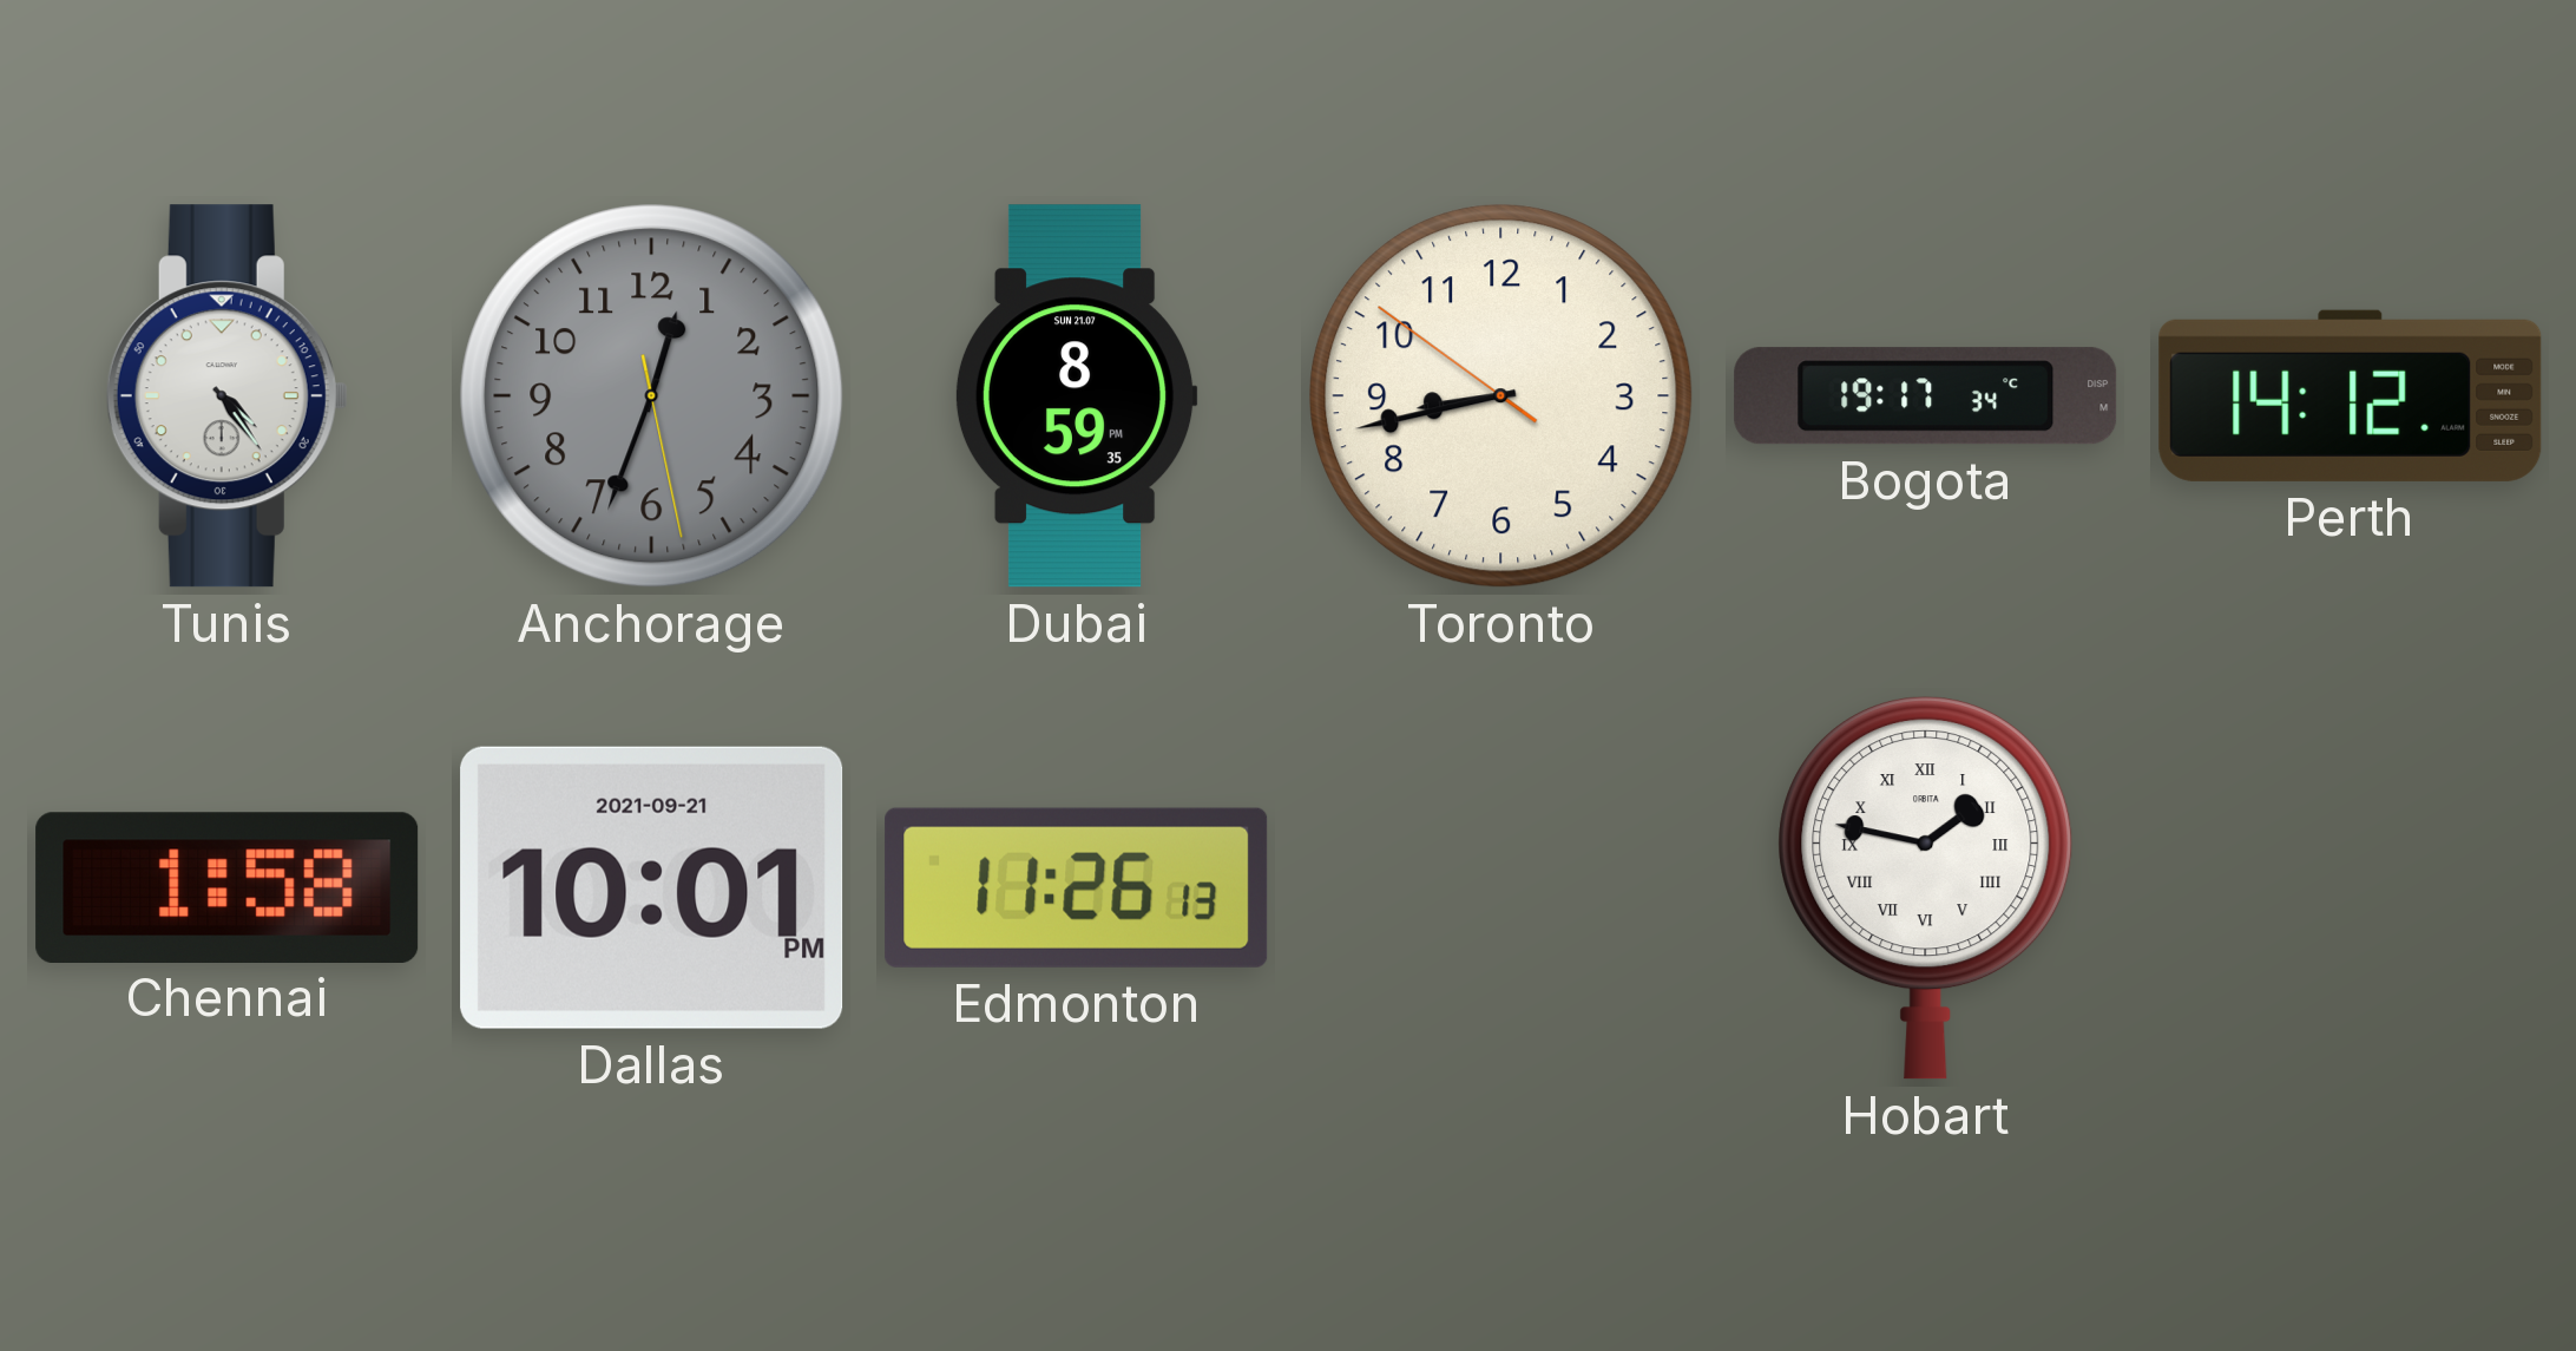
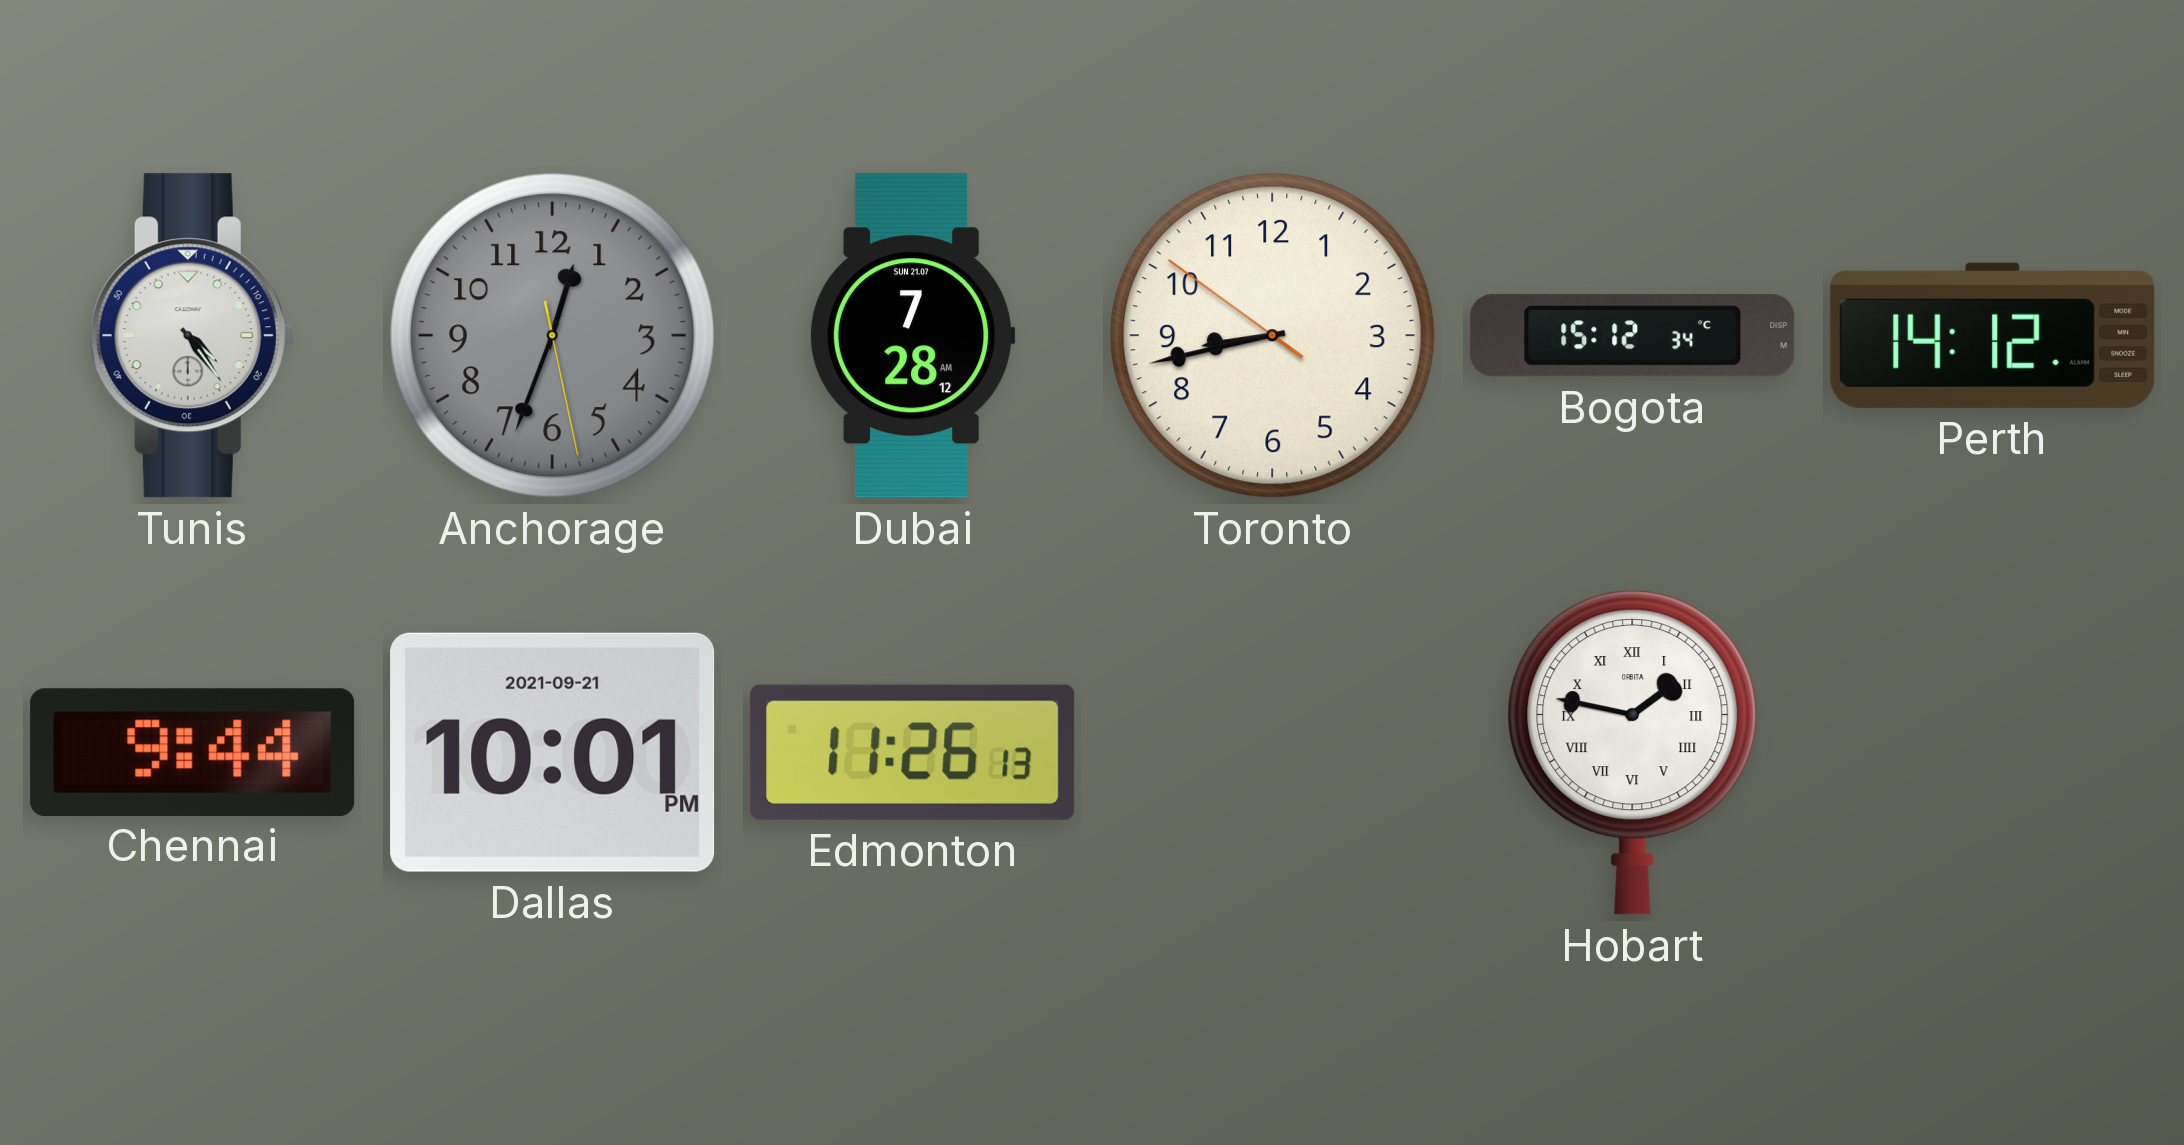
Dubai: 8:59 -> 7:28 (912, 336)
Bogota: 19:17 -> 15:12 (1633, 336)
Chennai: 1:58 -> 9:44 (193, 752)
